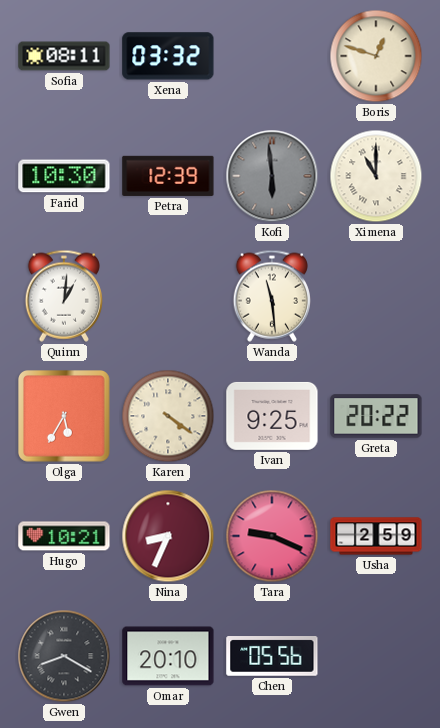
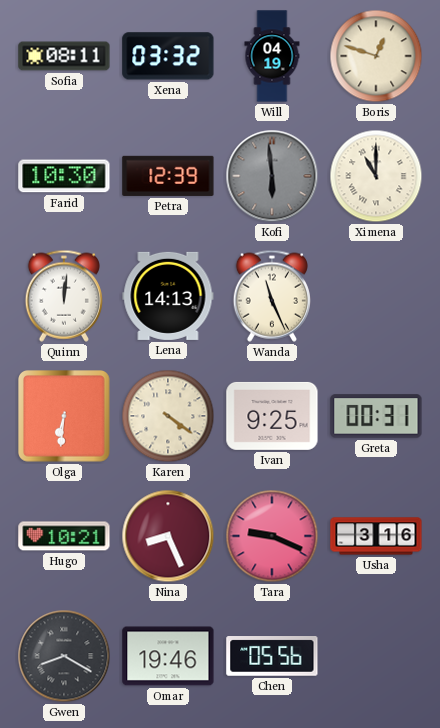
Will: none -> 04:19 (272, 56)
Quinn: 1:01 -> 12:01 (63, 296)
Lena: none -> 14:13 (168, 296)
Wanda: 11:29 -> 11:26 (271, 296)
Olga: 5:35 -> 6:31 (65, 417)
Greta: 20:22 -> 00:31 (376, 416)
Nina: 8:34 -> 8:26 (168, 536)
Usha: 2:59 -> 3:16 (376, 536)
Omar: 20:10 -> 19:46 (168, 656)
